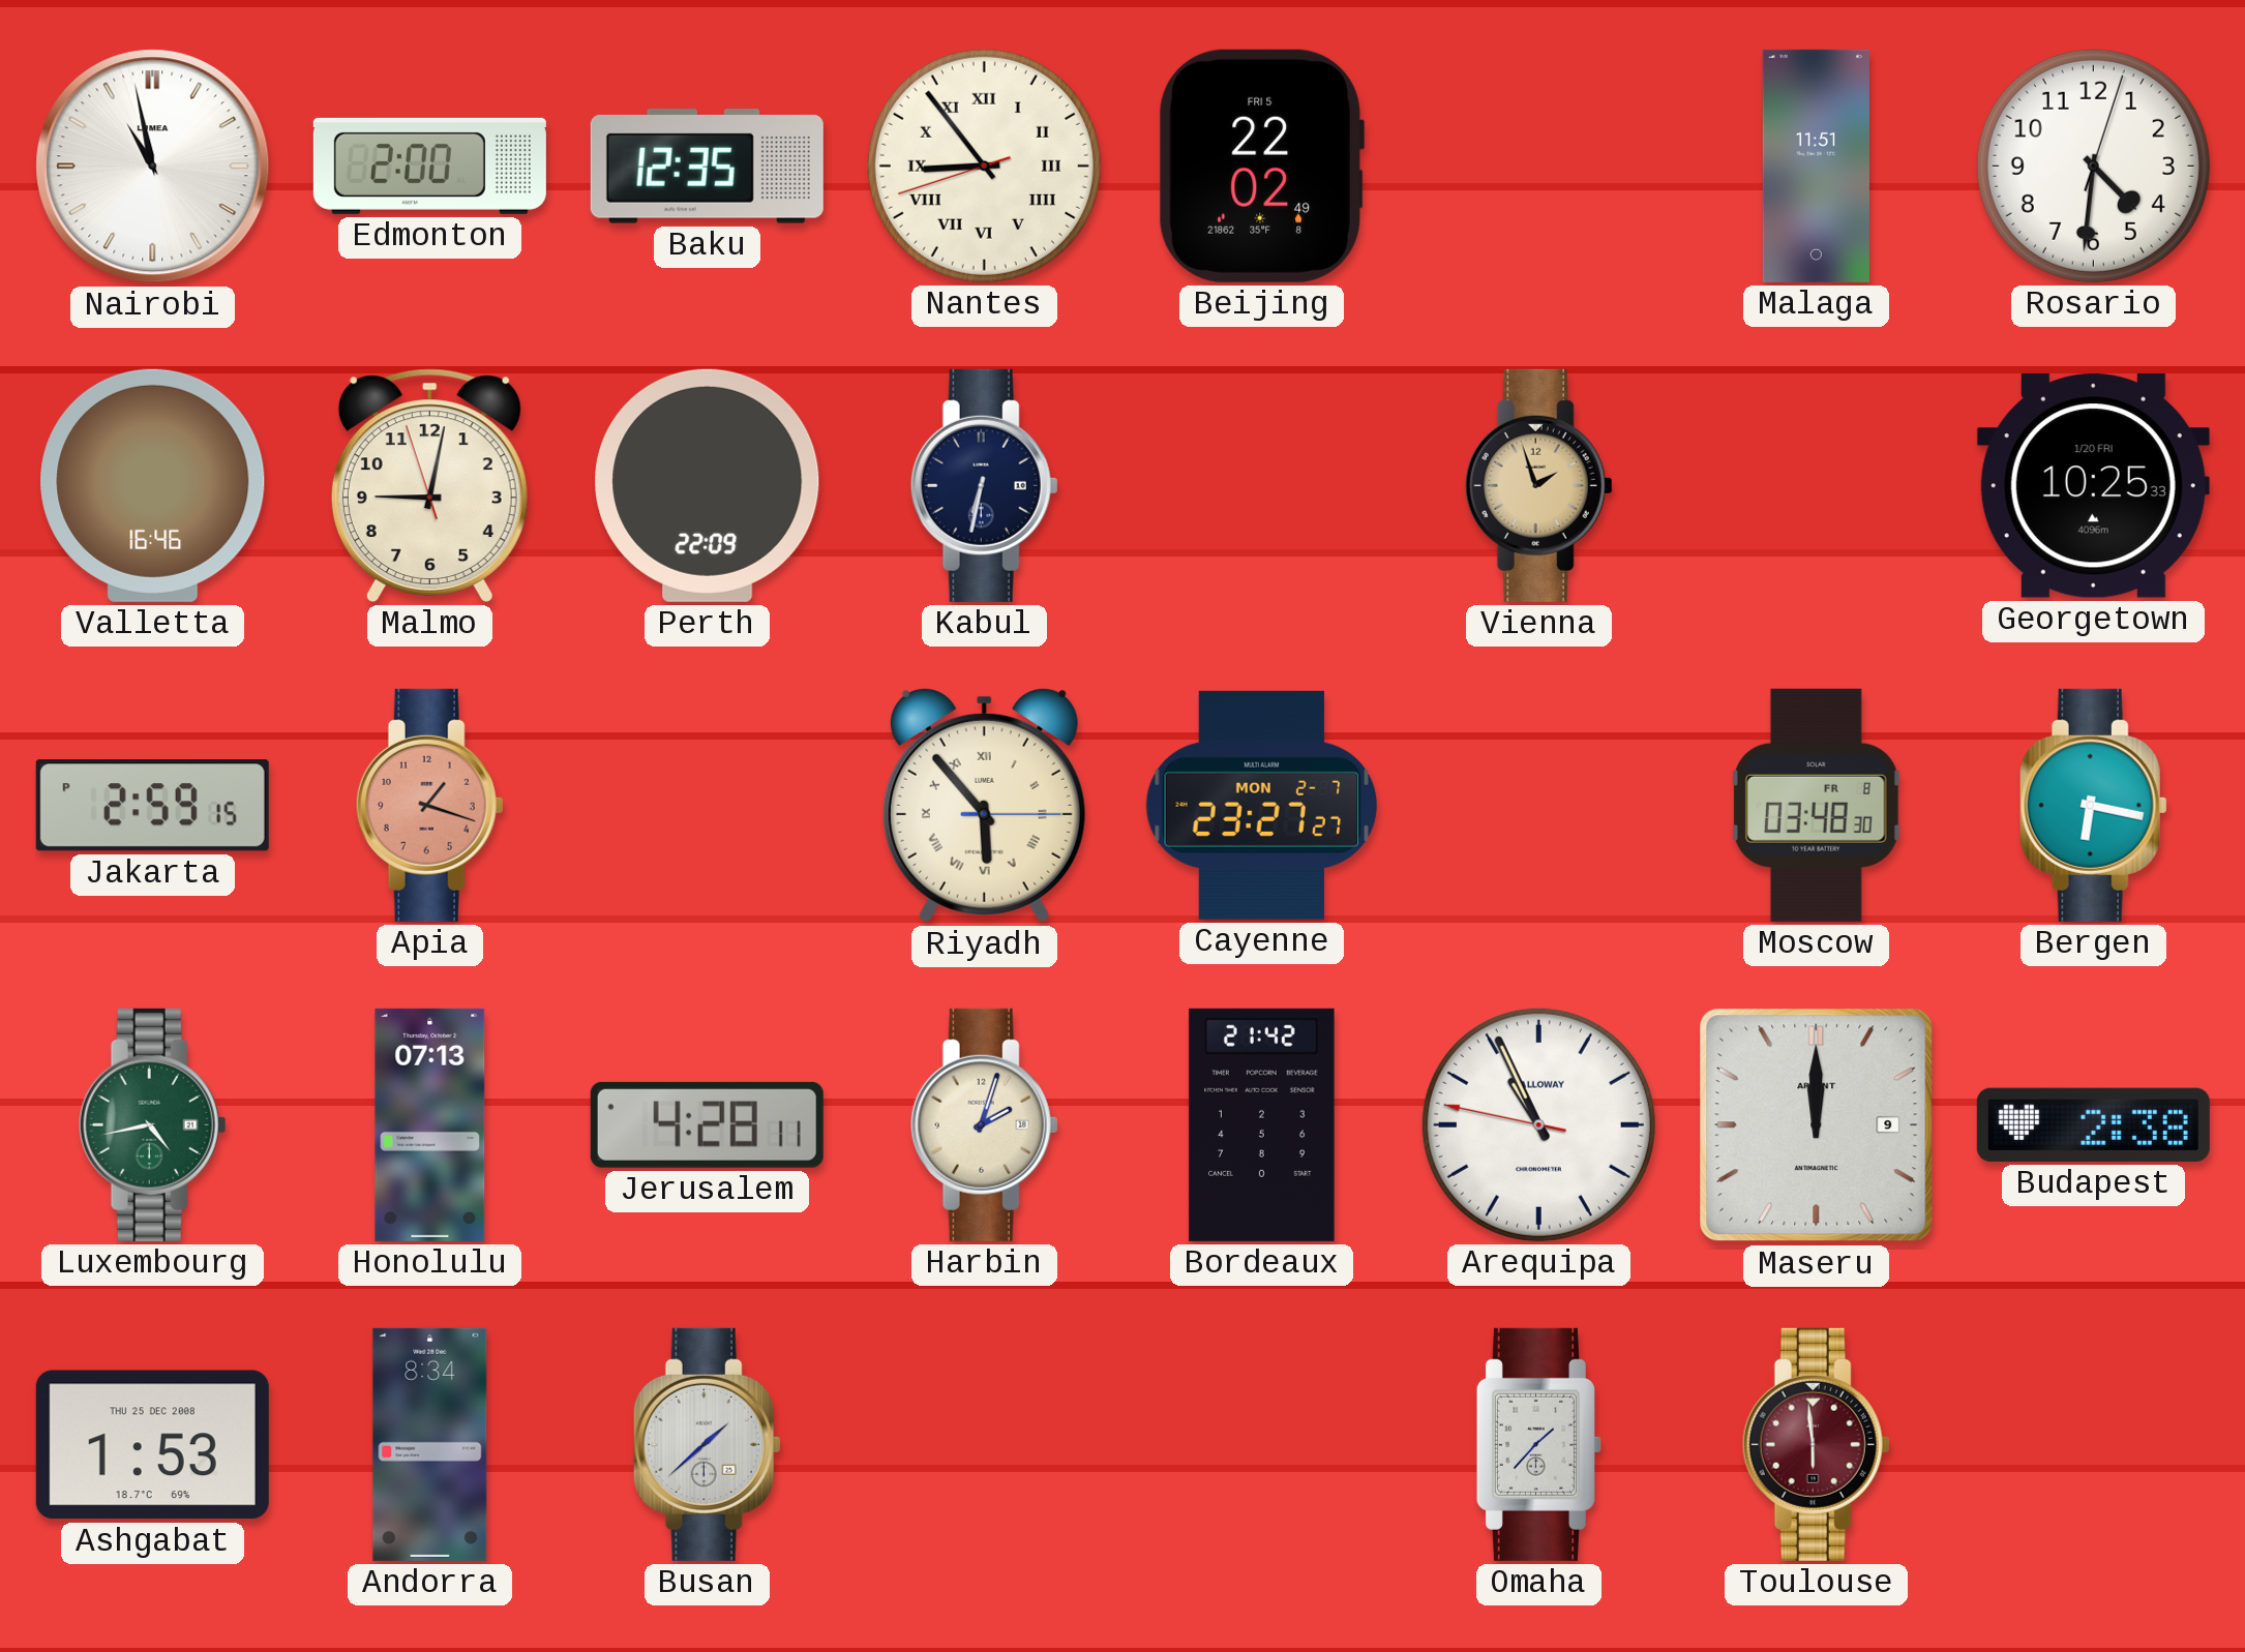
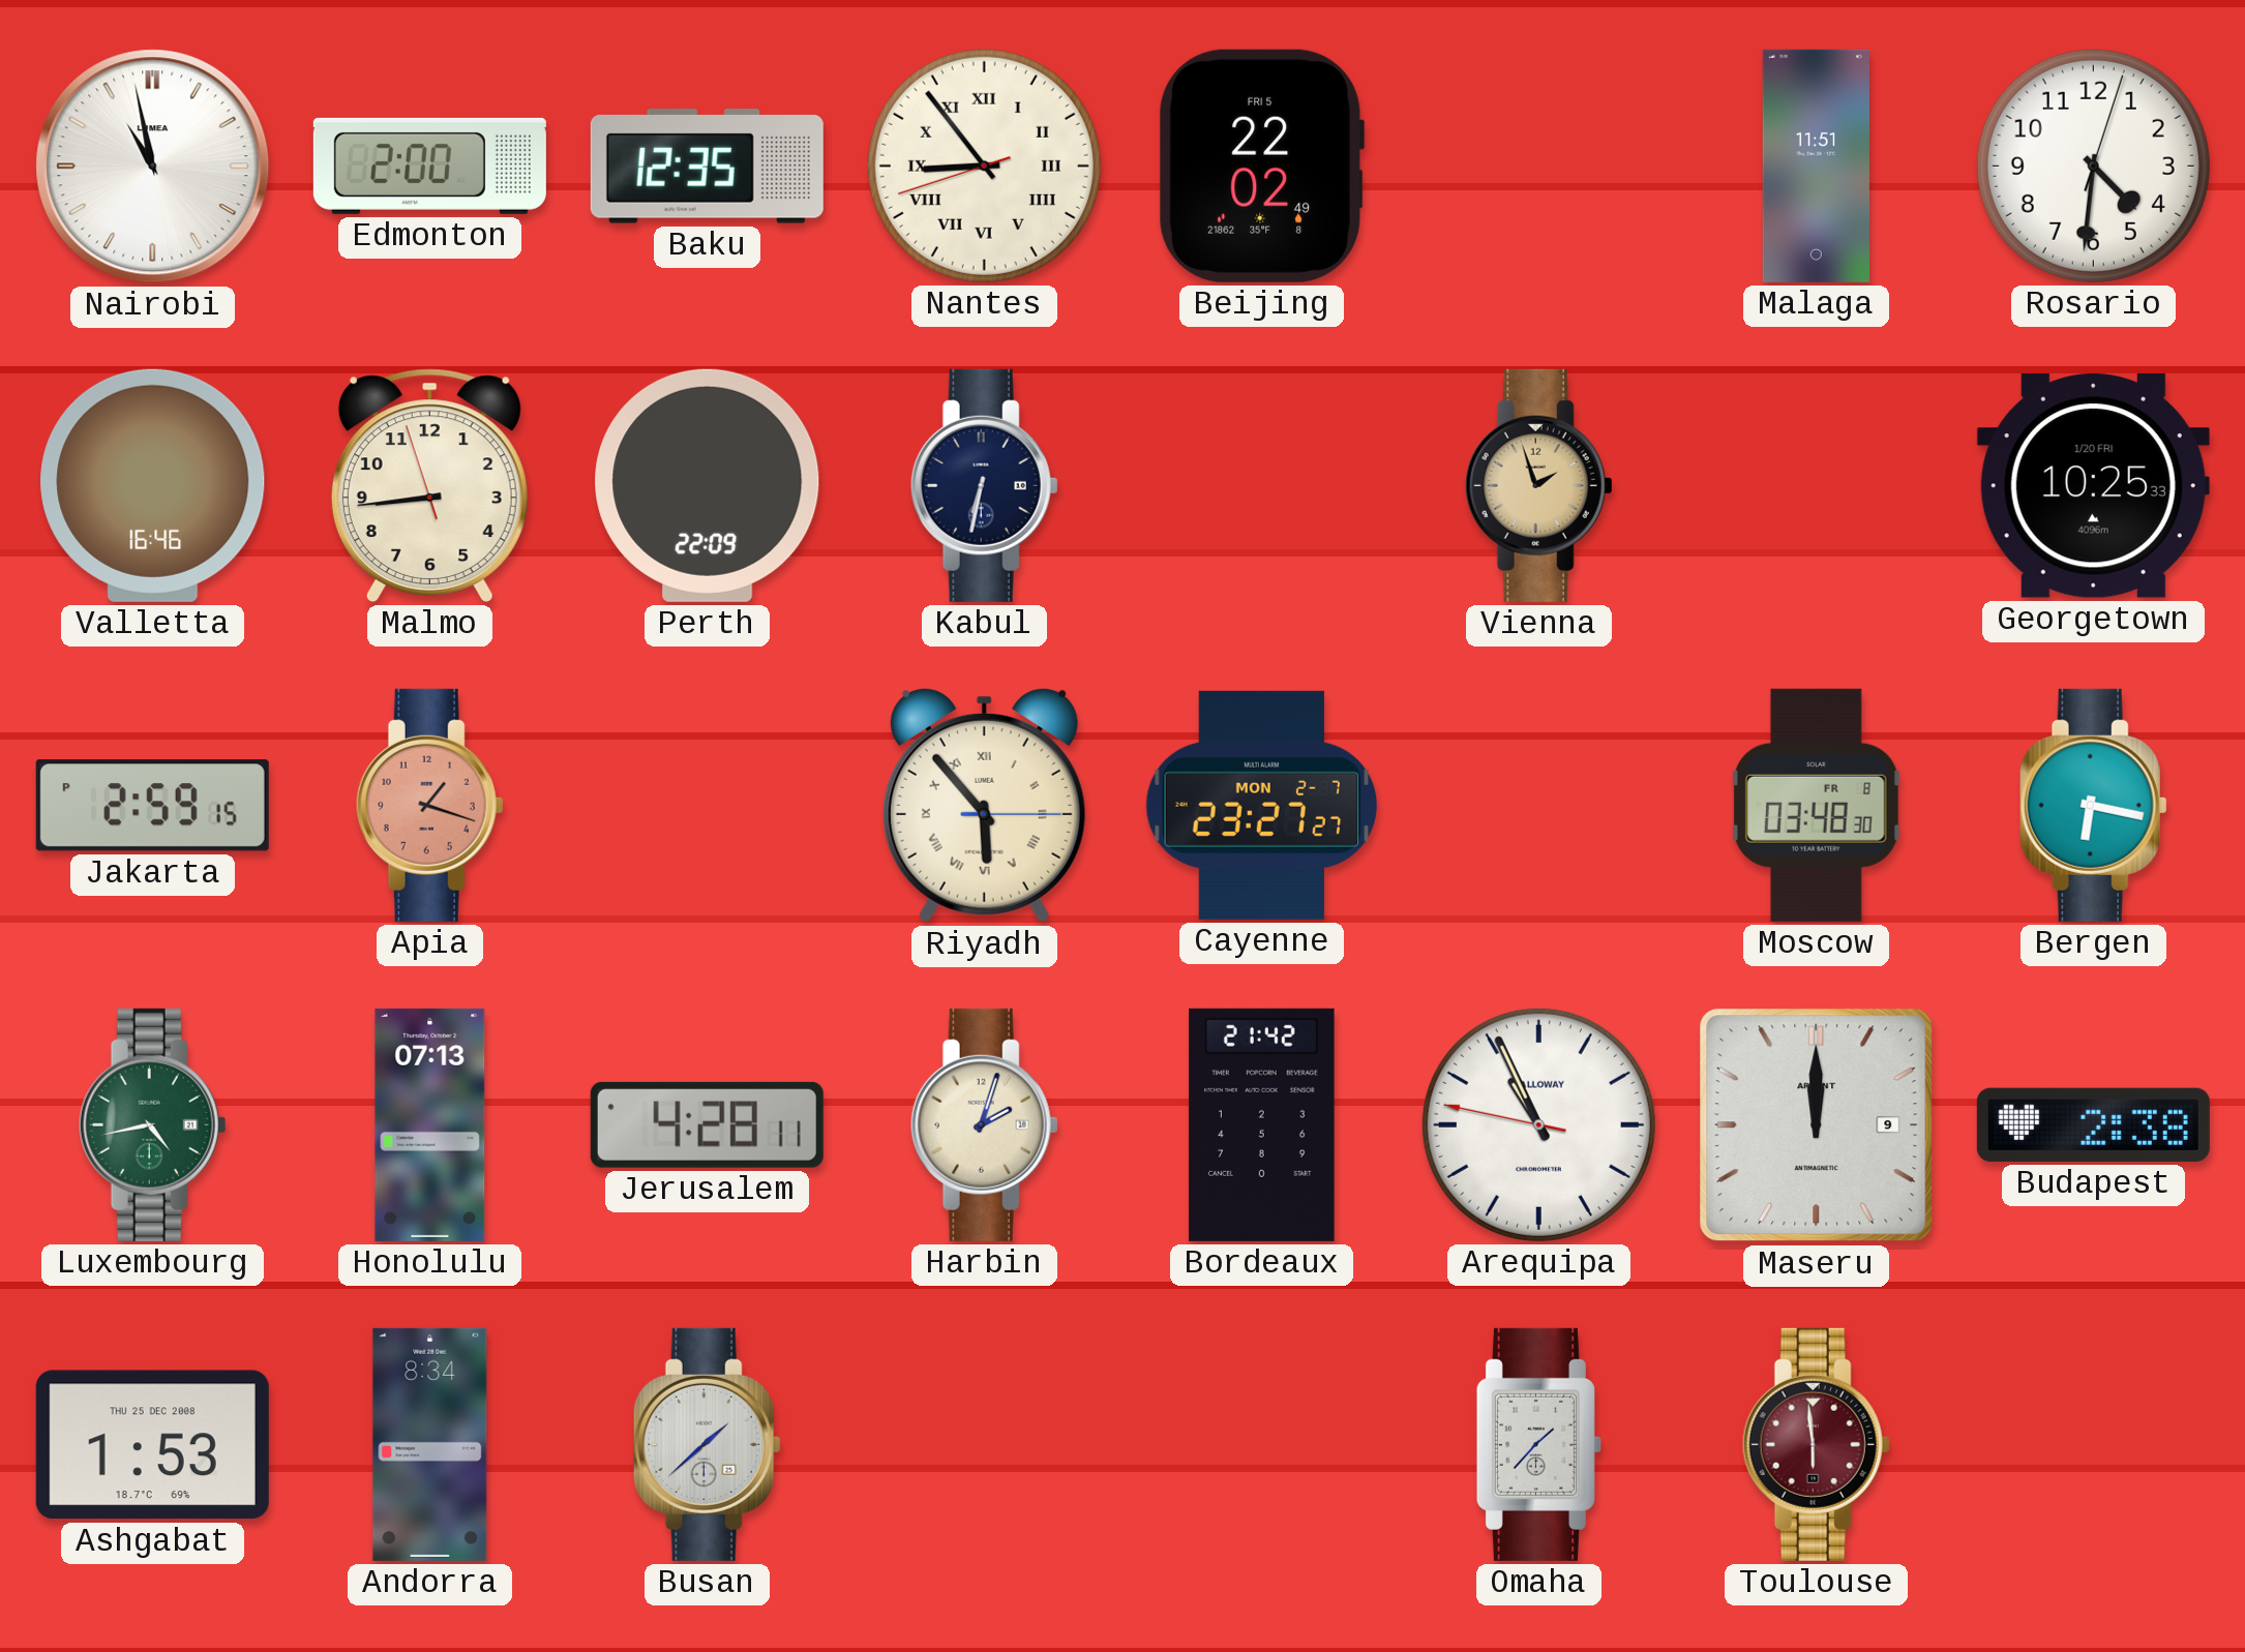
Malmo: 9:01 -> 8:43 (429, 485)
